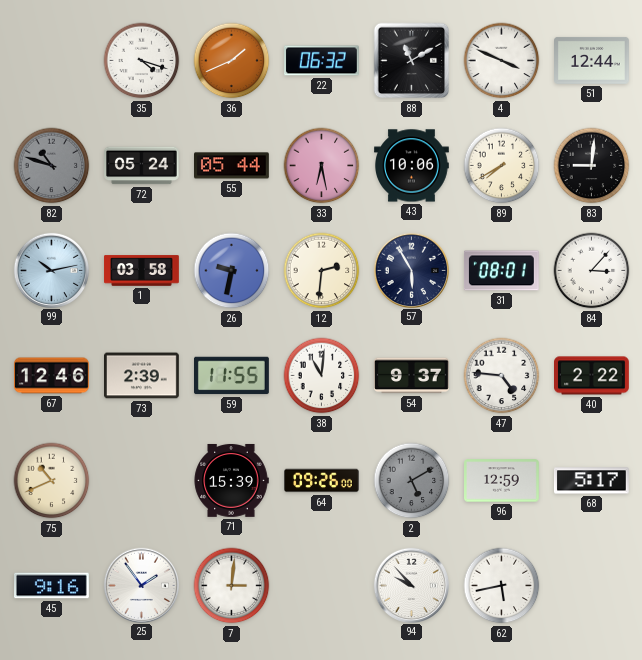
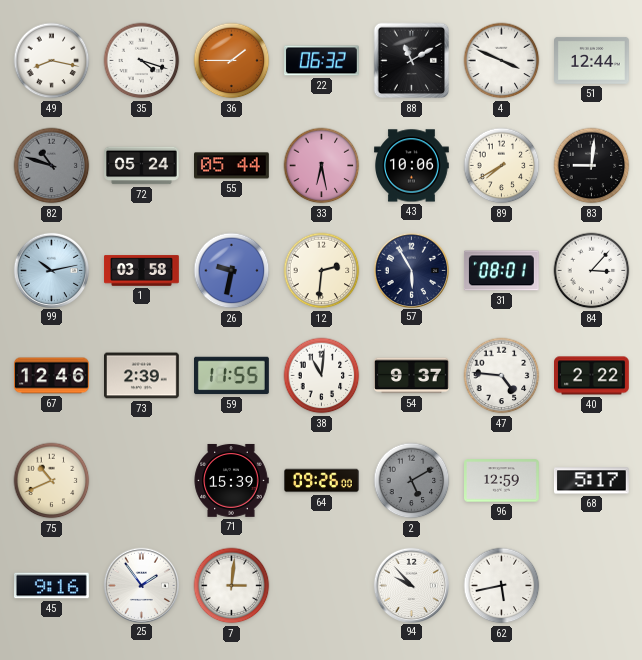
49: none -> 8:17 (52, 61)
36: 1:41 -> 1:45 (232, 61)
